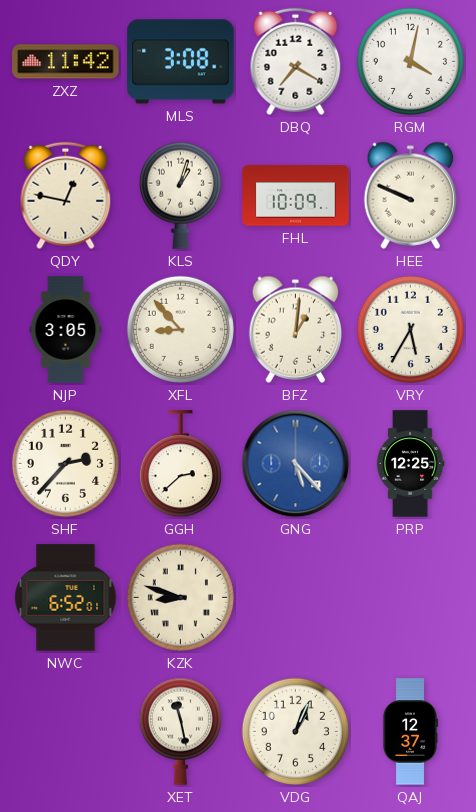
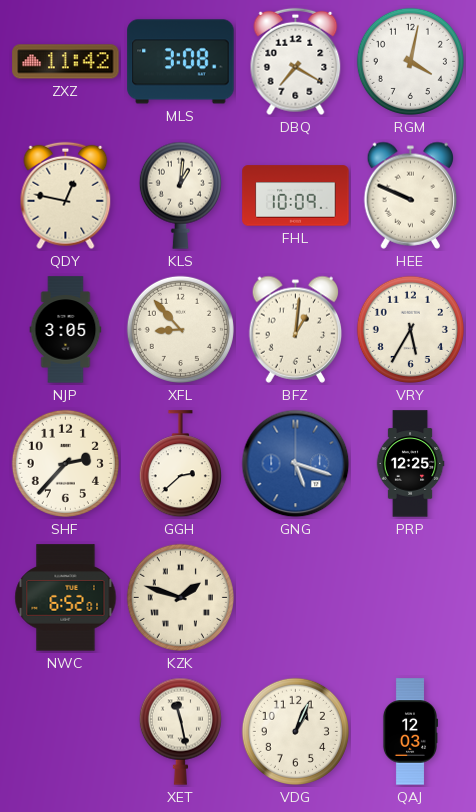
KLS: 1:03 -> 1:01 (180, 195)
GNG: 5:23 -> 5:18 (296, 464)
KZK: 8:48 -> 1:48 (180, 597)
QAJ: 12:37 -> 12:03 (409, 732)
